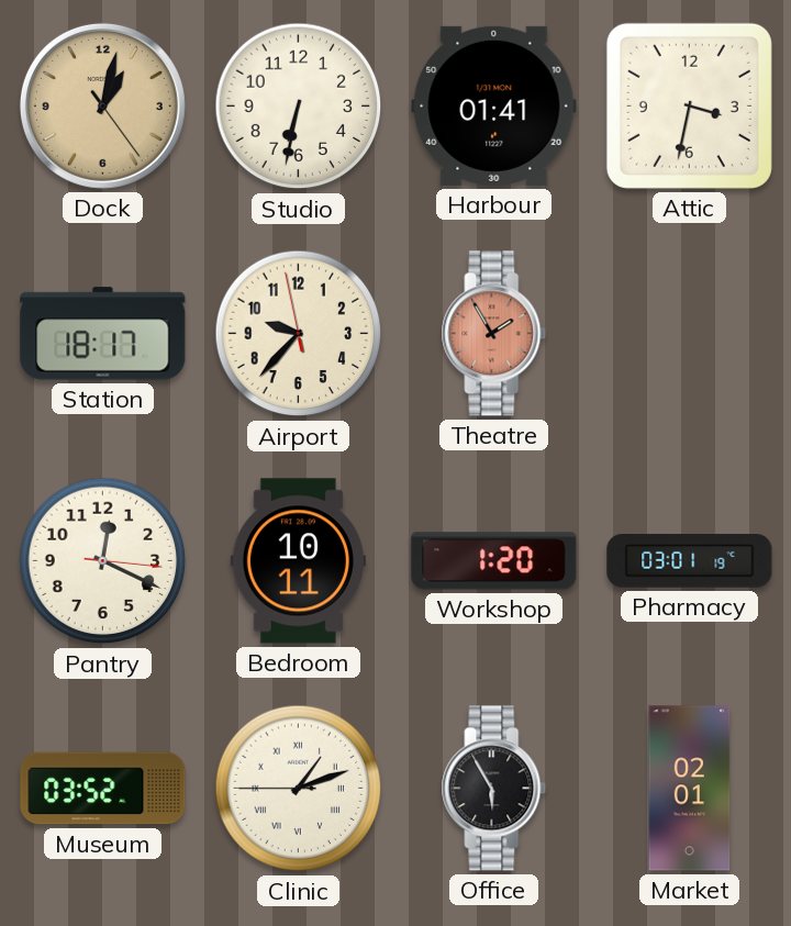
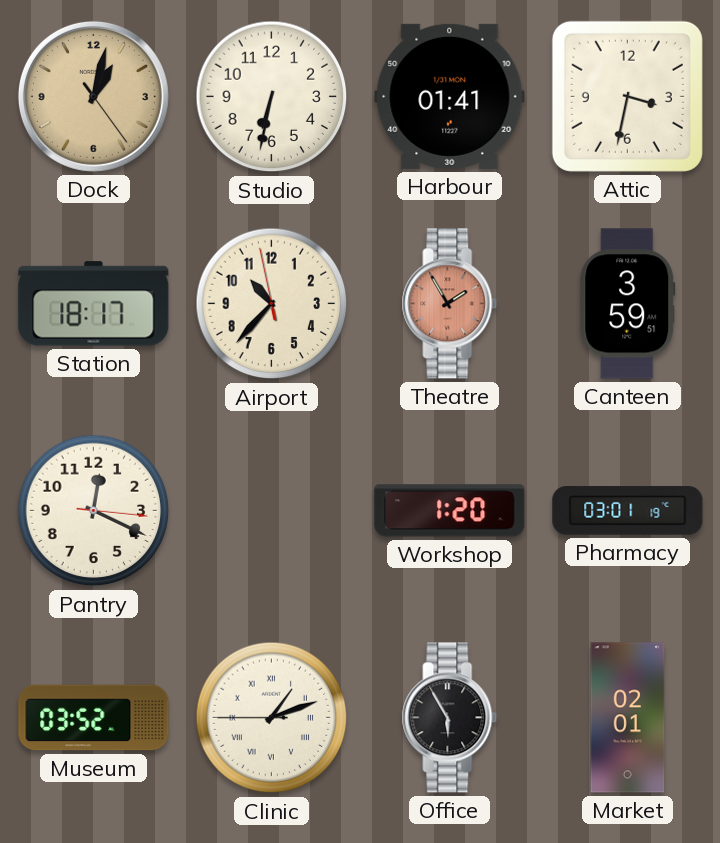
Airport: 9:36 -> 10:36 (272, 304)
Canteen: none -> 3:59 (628, 304)
Bedroom: 10:11 -> none (298, 561)
